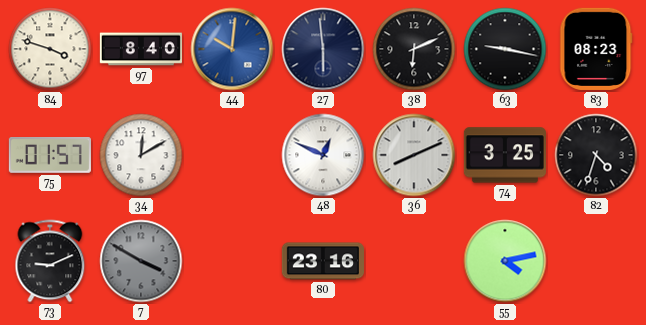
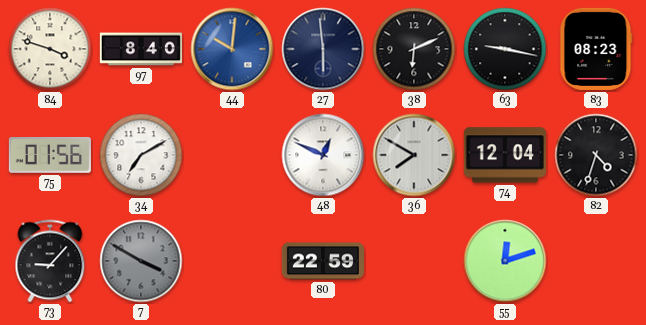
75: 01:57 -> 01:56 (50, 156)
34: 12:10 -> 7:10 (141, 155)
36: 8:11 -> 7:50 (414, 155)
74: 3:25 -> 12:04 (505, 155)
73: 9:11 -> 9:07 (50, 261)
80: 23:16 -> 22:59 (323, 261)
55: 4:13 -> 12:12 (505, 261)
